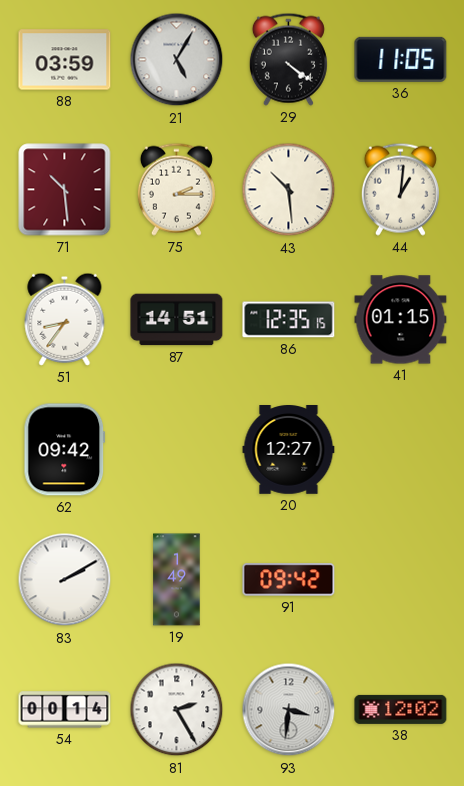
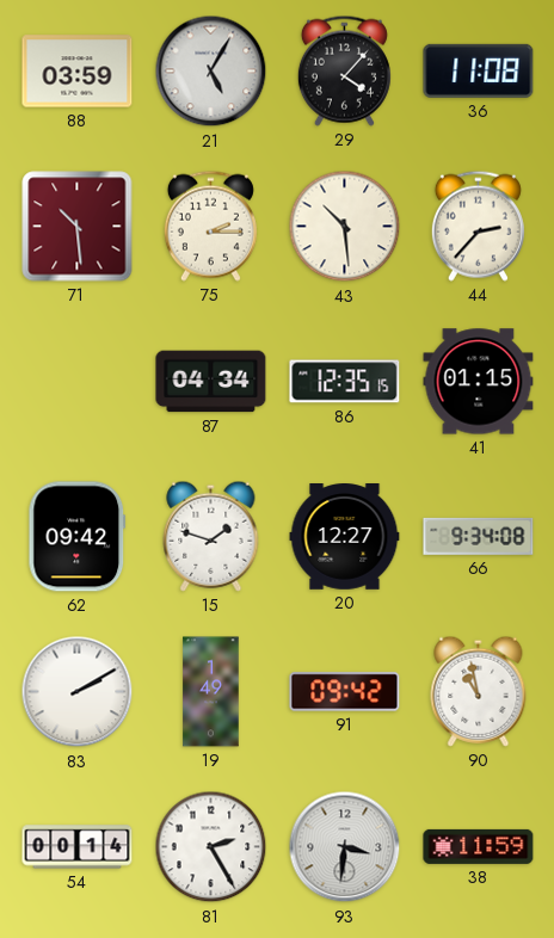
29: 4:21 -> 4:07 (344, 70)
36: 11:05 -> 11:08 (479, 70)
44: 1:01 -> 2:37 (478, 226)
51: 8:36 -> none (65, 319)
87: 14:51 -> 04:34 (211, 382)
15: none -> 1:48 (211, 536)
66: none -> 9:34 (479, 536)
90: none -> 10:58 (479, 691)
38: 12:02 -> 11:59 (479, 846)
